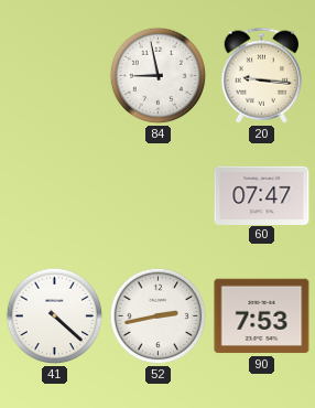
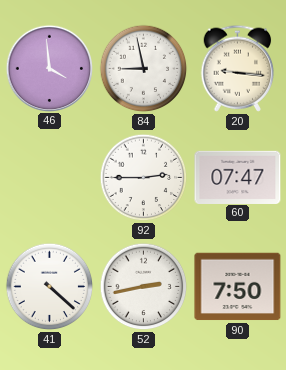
46: none -> 3:59 (49, 68)
92: none -> 2:45 (144, 178)
90: 7:53 -> 7:50 (238, 287)
